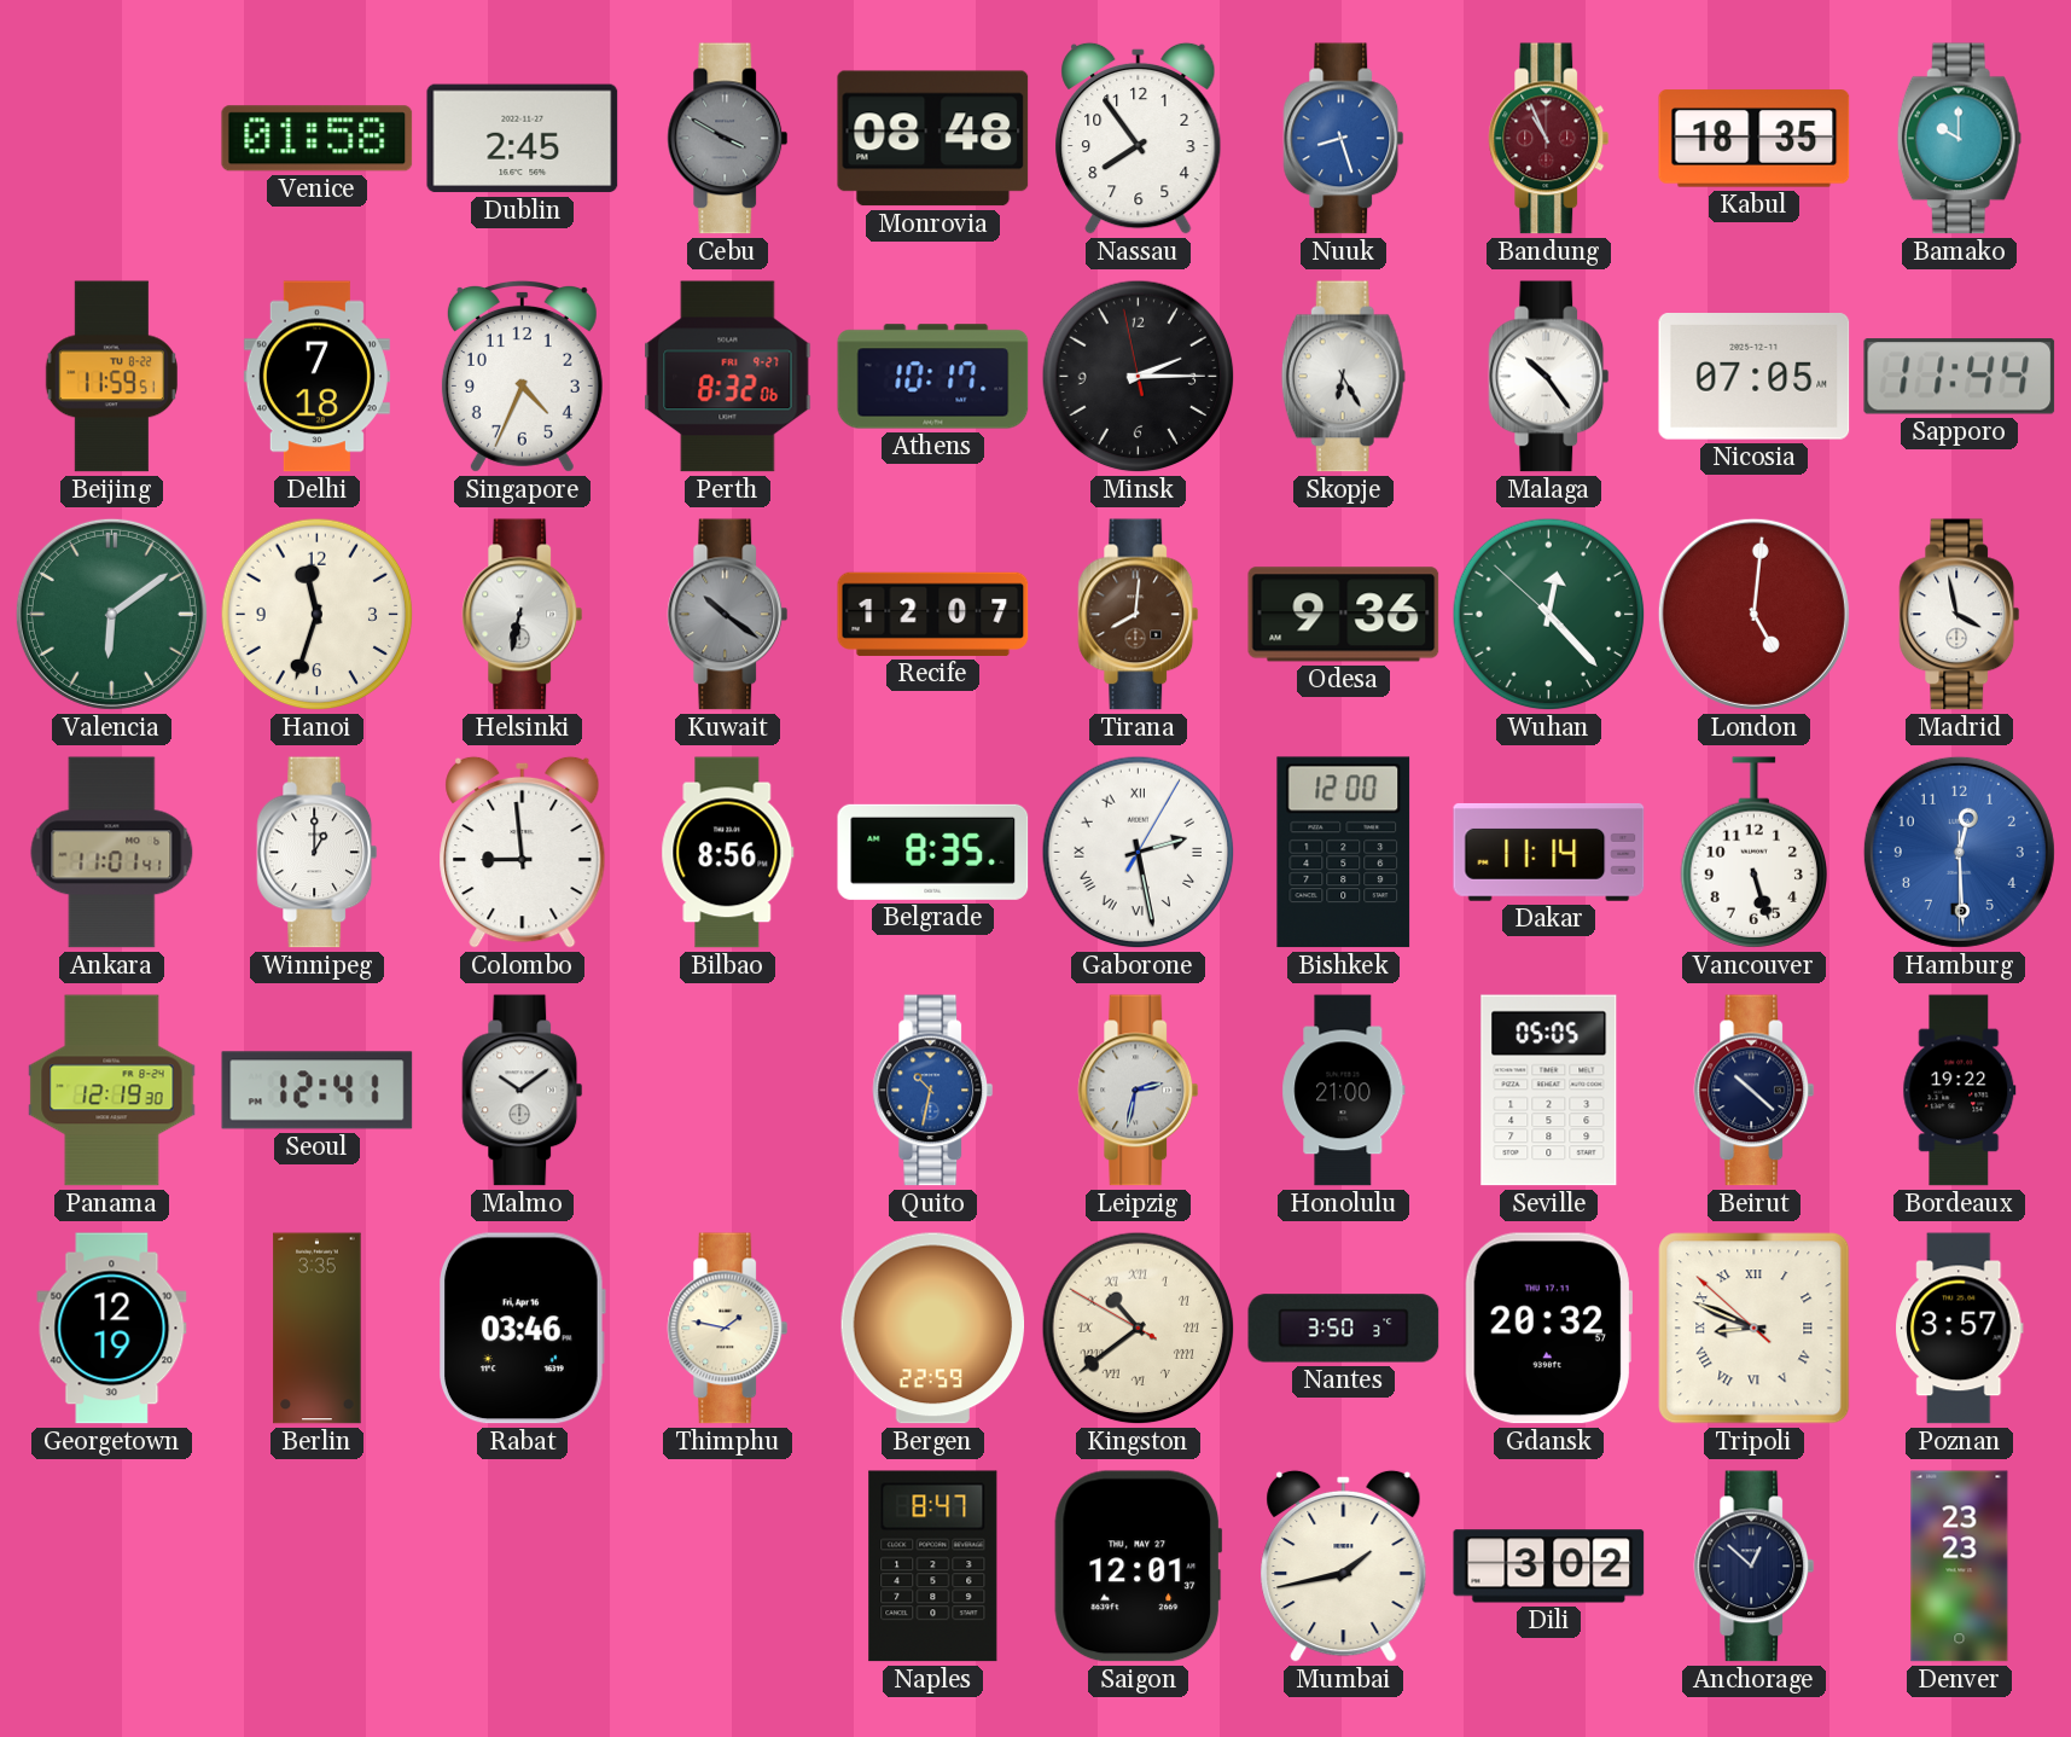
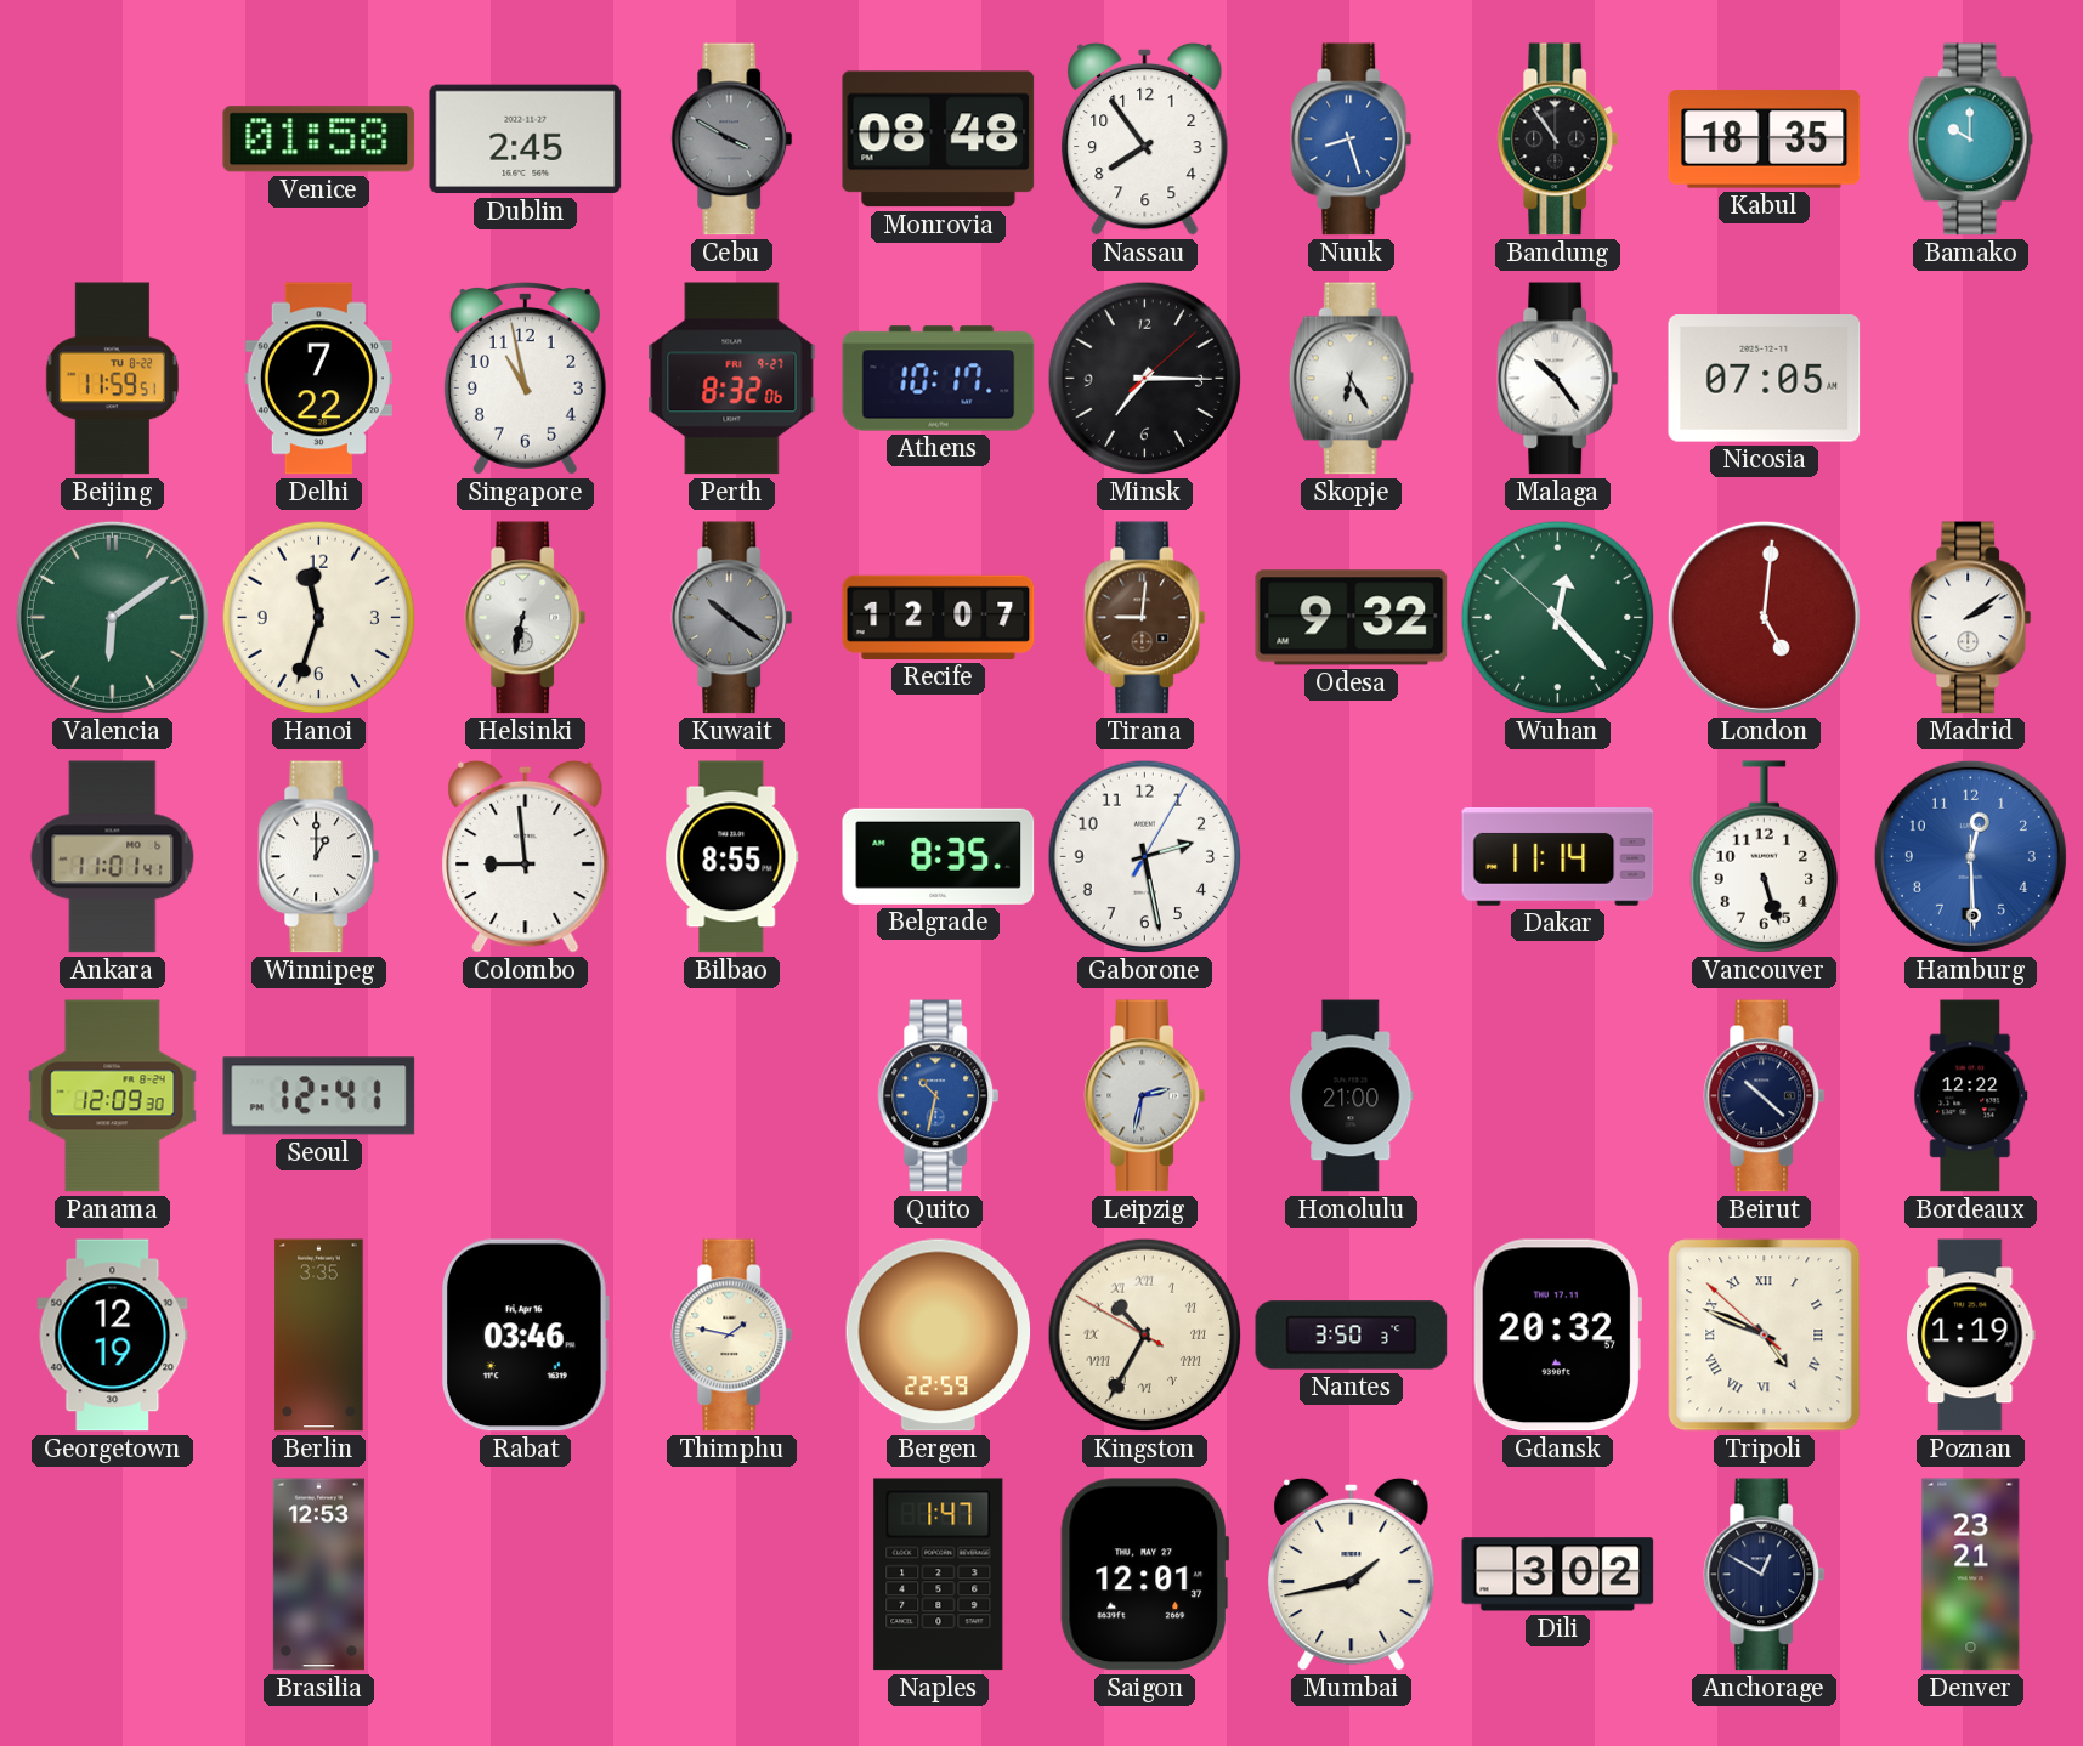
Bandung: 10:56 -> 10:54 (1558, 140)
Bandung dial: burgundy -> black (1558, 140)
Delhi: 7:18 -> 7:22 (318, 379)
Singapore: 4:34 -> 10:58 (525, 378)
Minsk: 2:14 -> 7:15 (1145, 379)
Sapporo: 11:44 -> none (1960, 377)
Tirana: 8:01 -> 9:01 (1145, 618)
Odesa: 9:36 -> 9:32 (1352, 618)
Madrid: 3:58 -> 2:09 (1971, 618)
Bilbao: 8:56 -> 8:55 (732, 857)
Gaborone numerals: Roman -> Arabic (1145, 857)
Bishkek: 12:00 -> none (1344, 853)
Panama: 12:19 -> 12:09 (113, 1096)
Malmo: 10:09 -> none (523, 1091)
Seville: 05:05 -> none (1549, 1091)
Bordeaux: 19:22 -> 12:22 (1971, 1096)
Kingston: 10:38 -> 10:34 (1145, 1336)
Tripoli: 8:48 -> 4:48 (1765, 1336)
Poznan: 3:57 -> 1:19 (1971, 1336)
Brasilia: none -> 12:53 (318, 1575)
Naples: 8:47 -> 1:47 (939, 1575)
Anchorage: 12:52 -> 12:50 (1765, 1575)
Denver: 23:23 -> 23:21 (1971, 1575)
